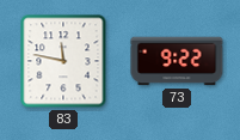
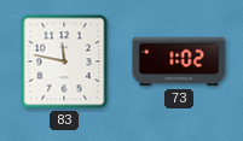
73: 9:22 -> 1:02 (179, 61)
